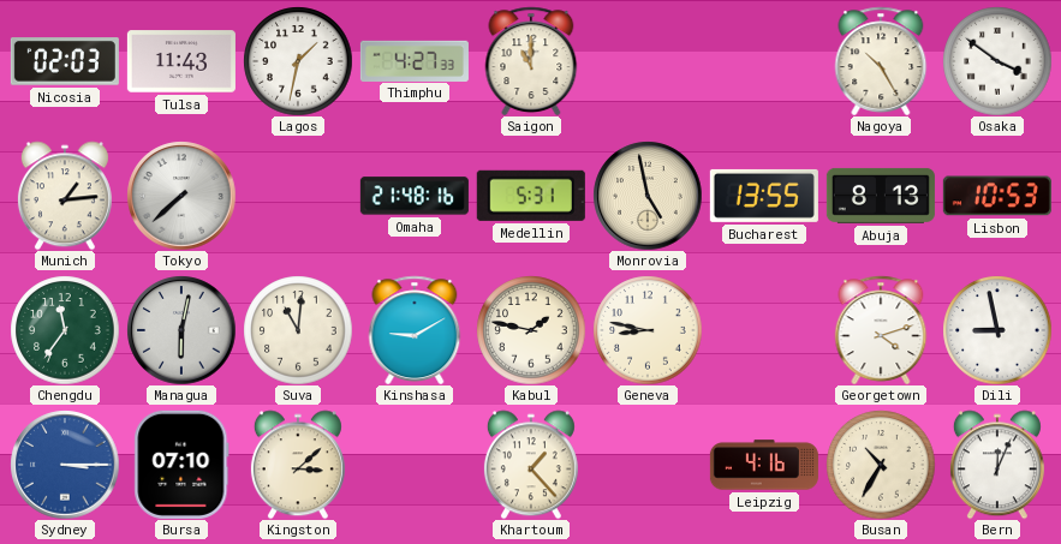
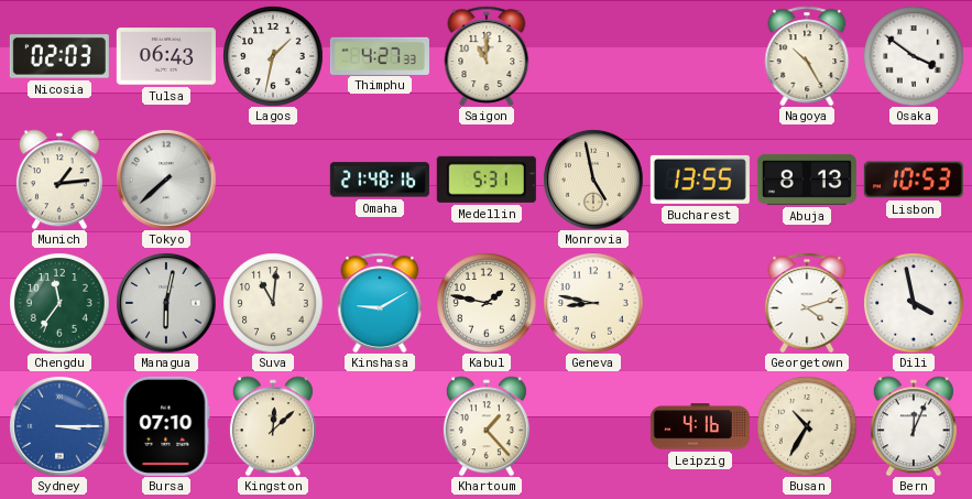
Tulsa: 11:43 -> 06:43 (166, 56)
Dili: 8:58 -> 3:58 (914, 303)
Kingston: 3:08 -> 12:08 (273, 426)
